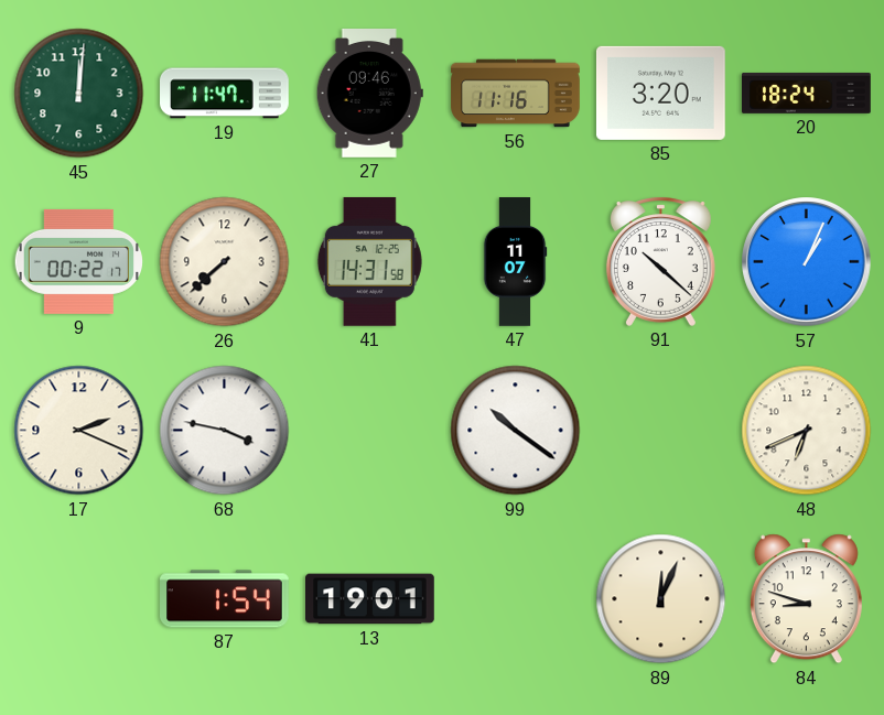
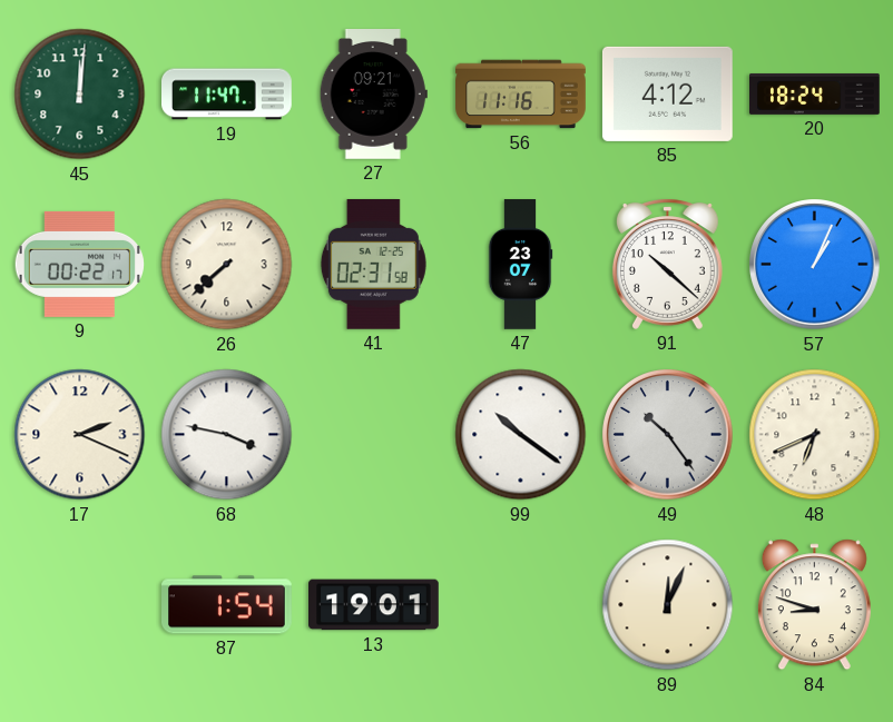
27: 09:46 -> 09:21 (373, 95)
85: 3:20 -> 4:12 (667, 93)
41: 14:31 -> 02:31 (373, 264)
47: 11:07 -> 23:07 (520, 265)
49: none -> 10:24 (668, 435)
